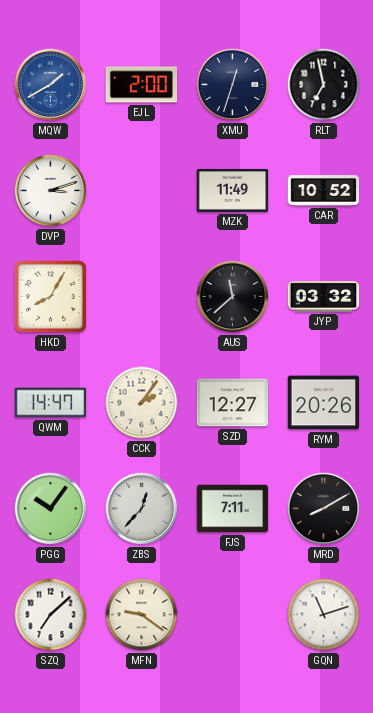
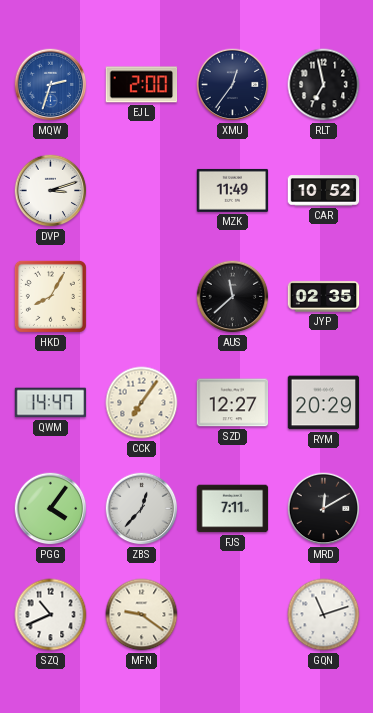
MQW: 1:40 -> 2:33 (51, 85)
XMU: 12:33 -> 12:36 (233, 85)
JYP: 03:32 -> 02:35 (324, 297)
CCK: 2:06 -> 7:06 (142, 403)
RYM: 20:26 -> 20:29 (324, 403)
PGG: 10:06 -> 4:06 (51, 509)
MRD: 8:10 -> 12:10 (324, 509)
SZQ: 7:08 -> 10:41 (51, 615)
